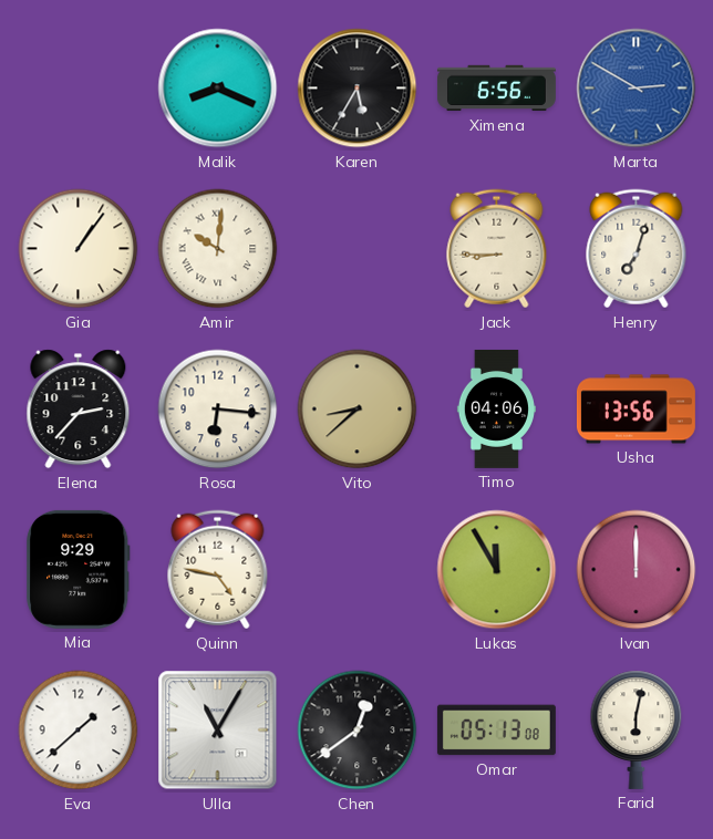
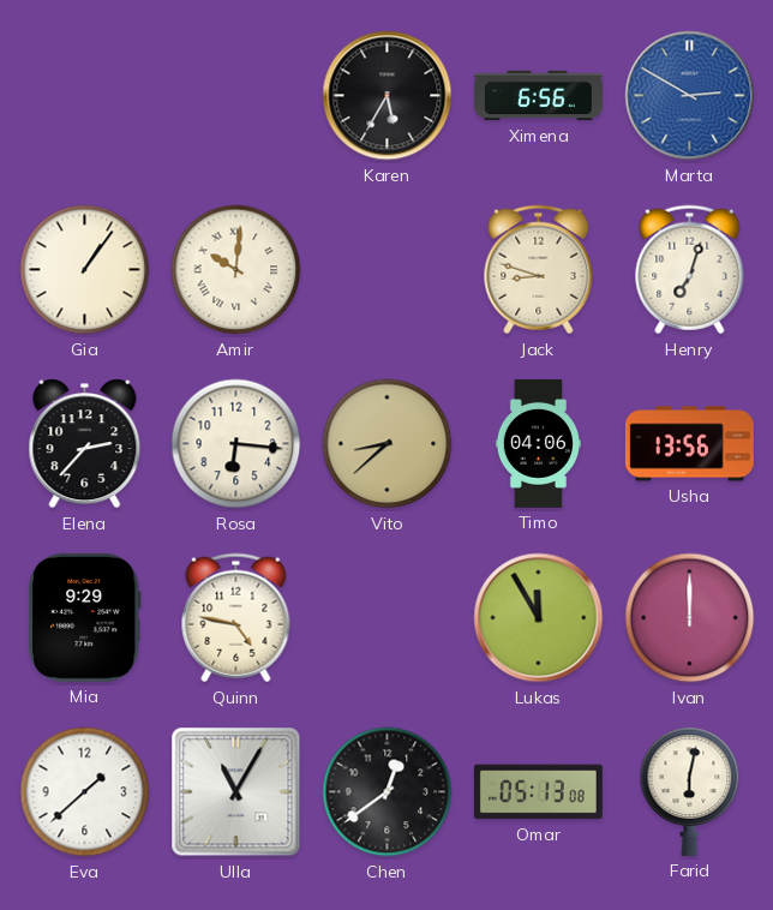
Malik: 8:19 -> none (218, 89)
Jack: 8:45 -> 8:48 (539, 270)
